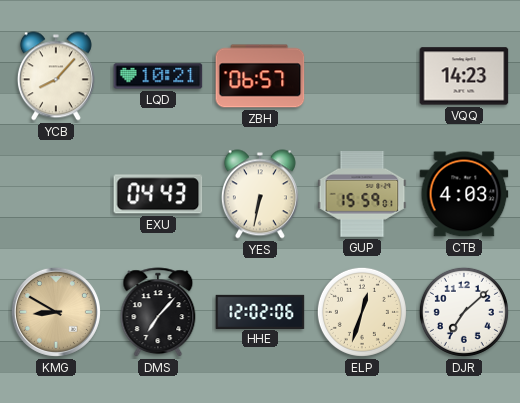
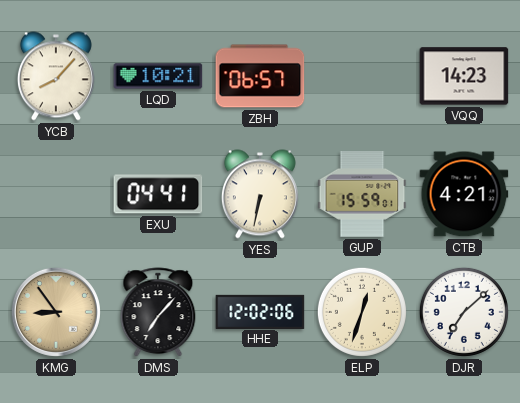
EXU: 04:43 -> 04:41 (158, 194)
CTB: 4:03 -> 4:21 (464, 194)
KMG: 8:50 -> 8:54 (56, 312)
